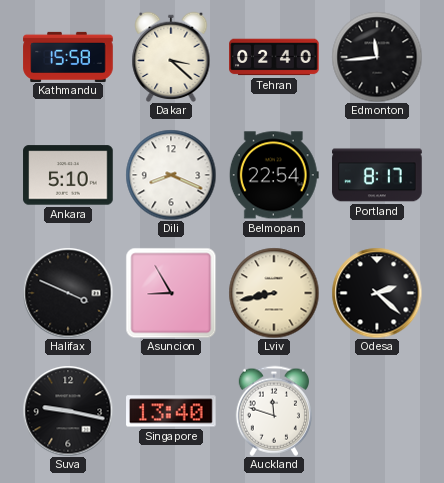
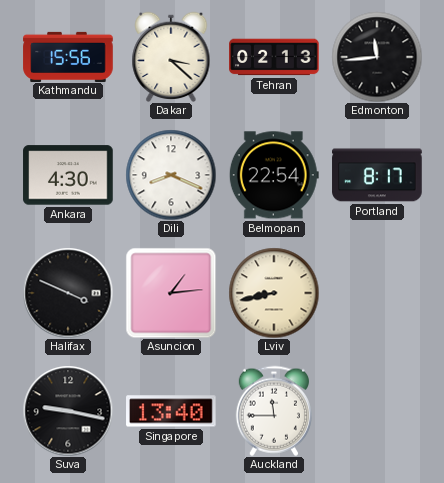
Kathmandu: 15:58 -> 15:56 (68, 56)
Tehran: 02:40 -> 02:13 (274, 57)
Ankara: 5:10 -> 4:30 (68, 175)
Asuncion: 8:55 -> 1:14 (171, 293)
Odesa: 2:22 -> none (377, 293)
Auckland: 11:48 -> 11:45 (274, 411)
